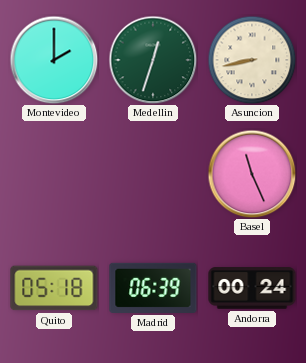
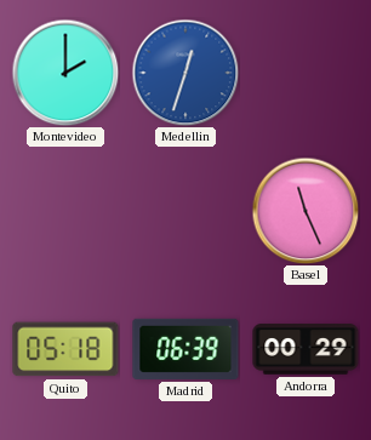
Medellin dial: green -> blue (185, 73)
Asuncion: 8:43 -> none (252, 60)
Andorra: 00:24 -> 00:29 (306, 349)
